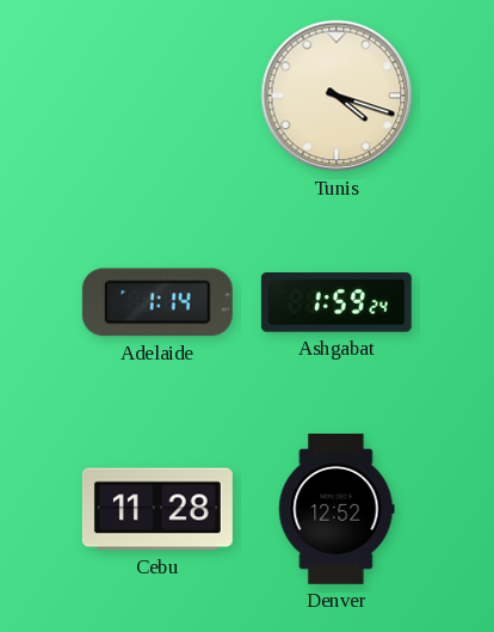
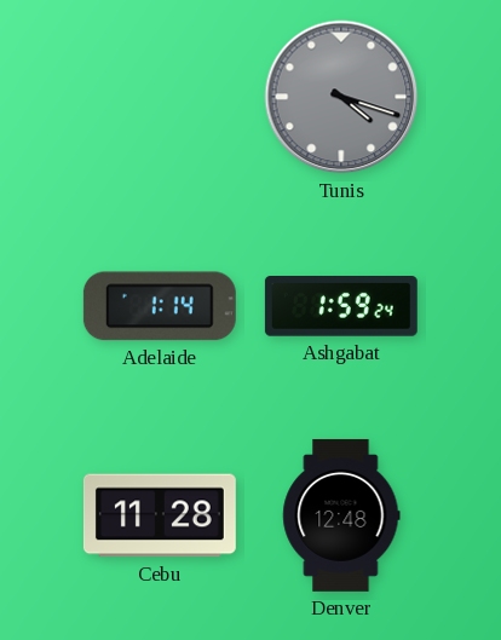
Tunis dial: cream -> grey (341, 97)
Denver: 12:52 -> 12:48 (341, 515)
